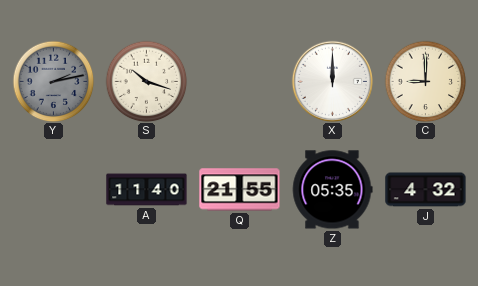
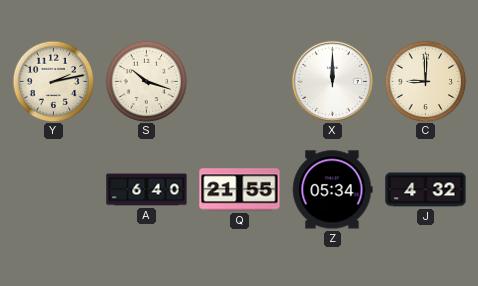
Y dial: grey -> cream (53, 81)
A: 11:40 -> 6:40 (147, 190)
Z: 05:35 -> 05:34 (332, 190)
